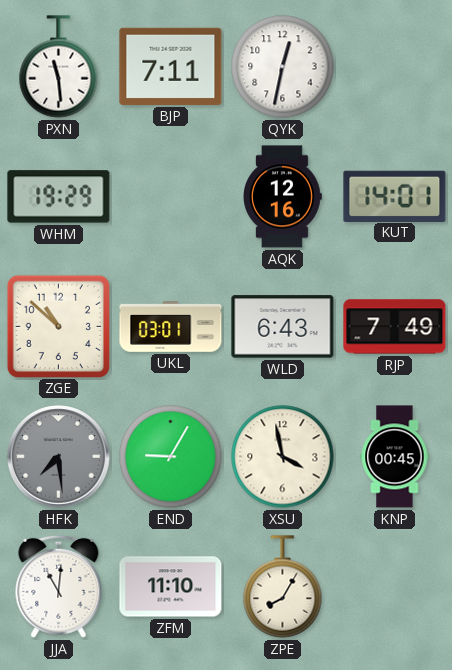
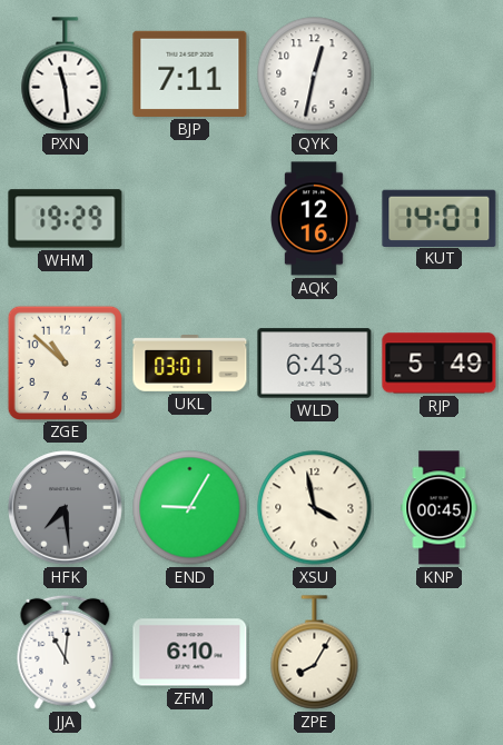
RJP: 7:49 -> 5:49 (440, 364)
ZFM: 11:10 -> 6:10 (190, 653)
